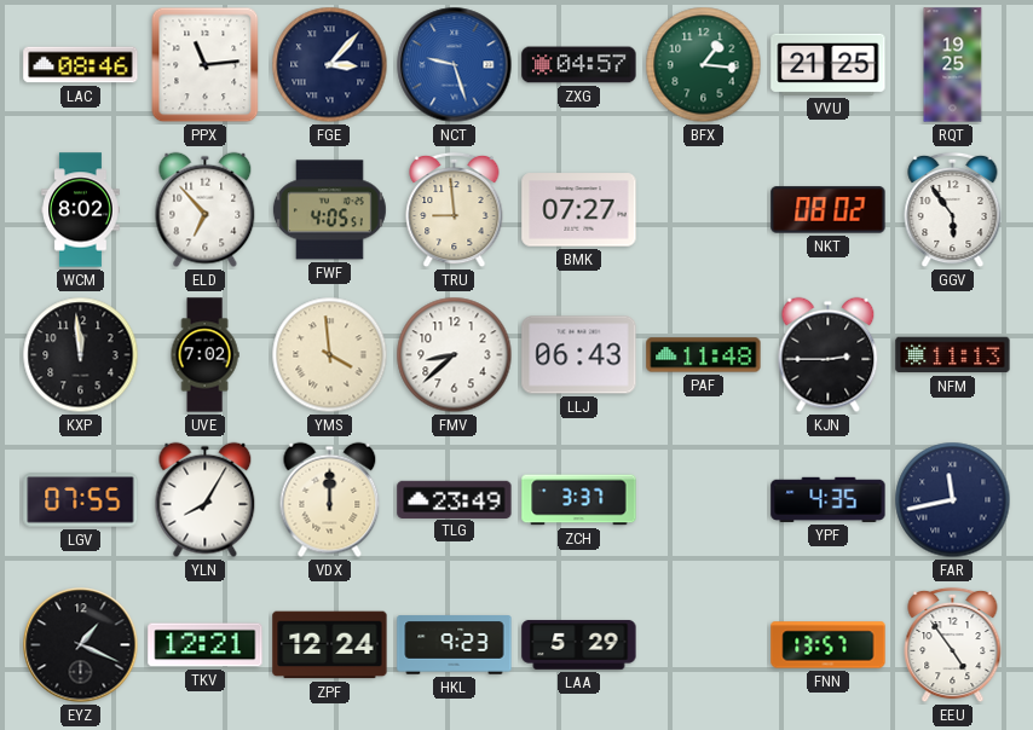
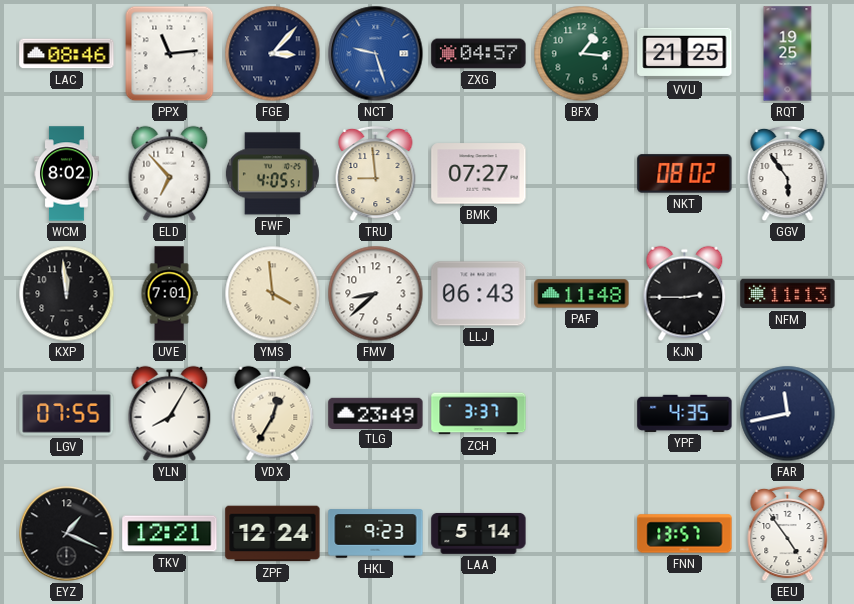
UVE: 7:02 -> 7:01 (169, 294)
VDX: 12:00 -> 12:35 (273, 414)
LAA: 5:29 -> 5:14 (479, 533)
